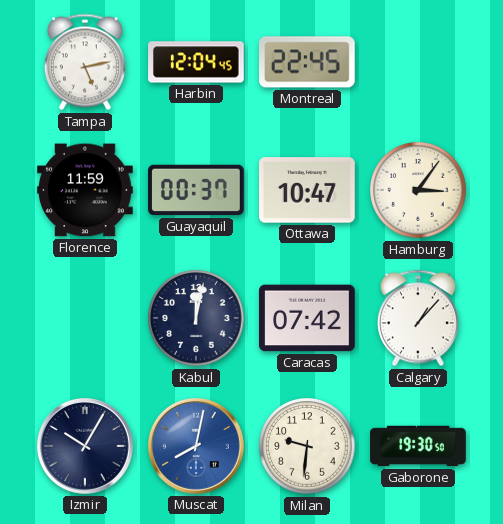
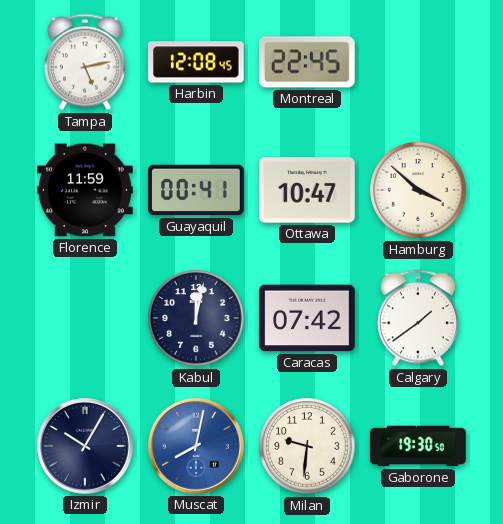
Harbin: 12:04 -> 12:08 (196, 62)
Guayaquil: 00:37 -> 00:41 (196, 190)
Hamburg: 3:06 -> 3:52 (418, 190)
Calgary: 1:07 -> 1:39 (418, 318)
